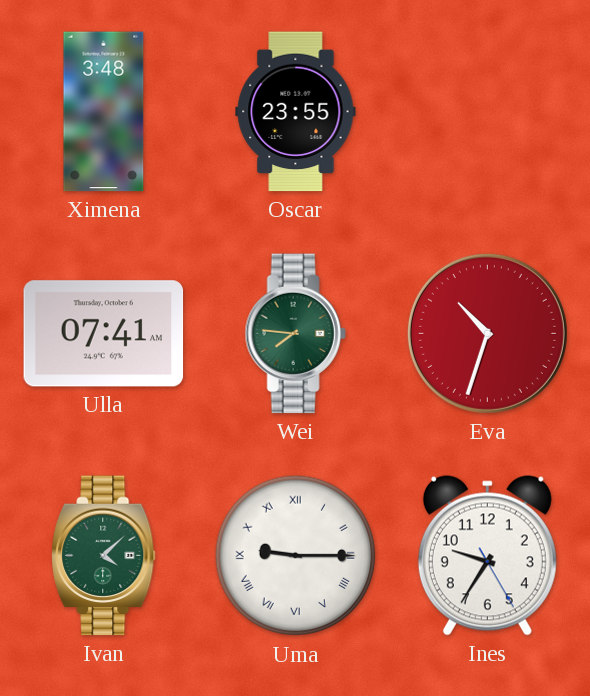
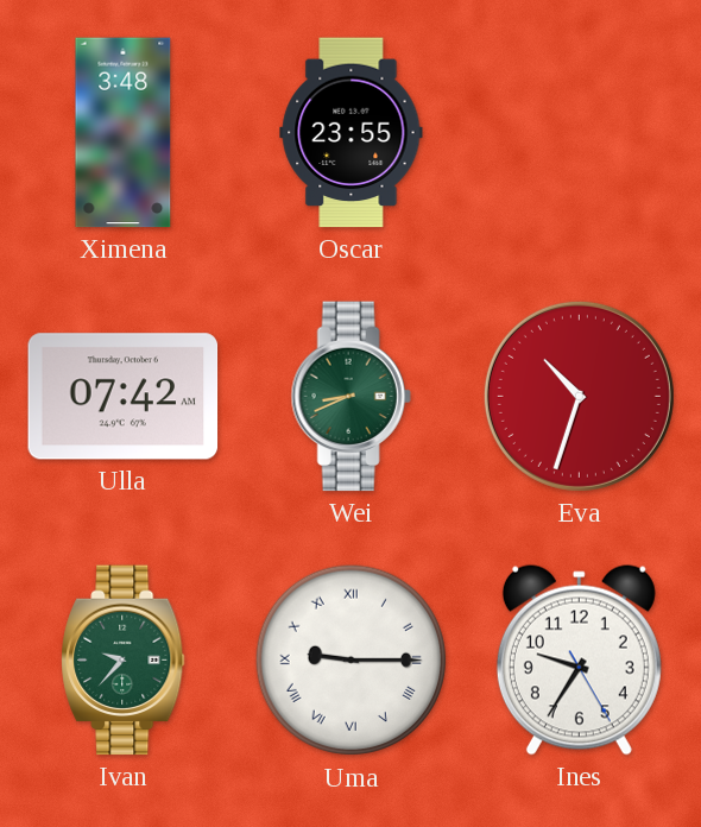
Ulla: 07:41 -> 07:42 (124, 397)
Wei: 7:46 -> 8:41 (350, 397)
Ivan: 4:08 -> 9:37 (124, 661)
